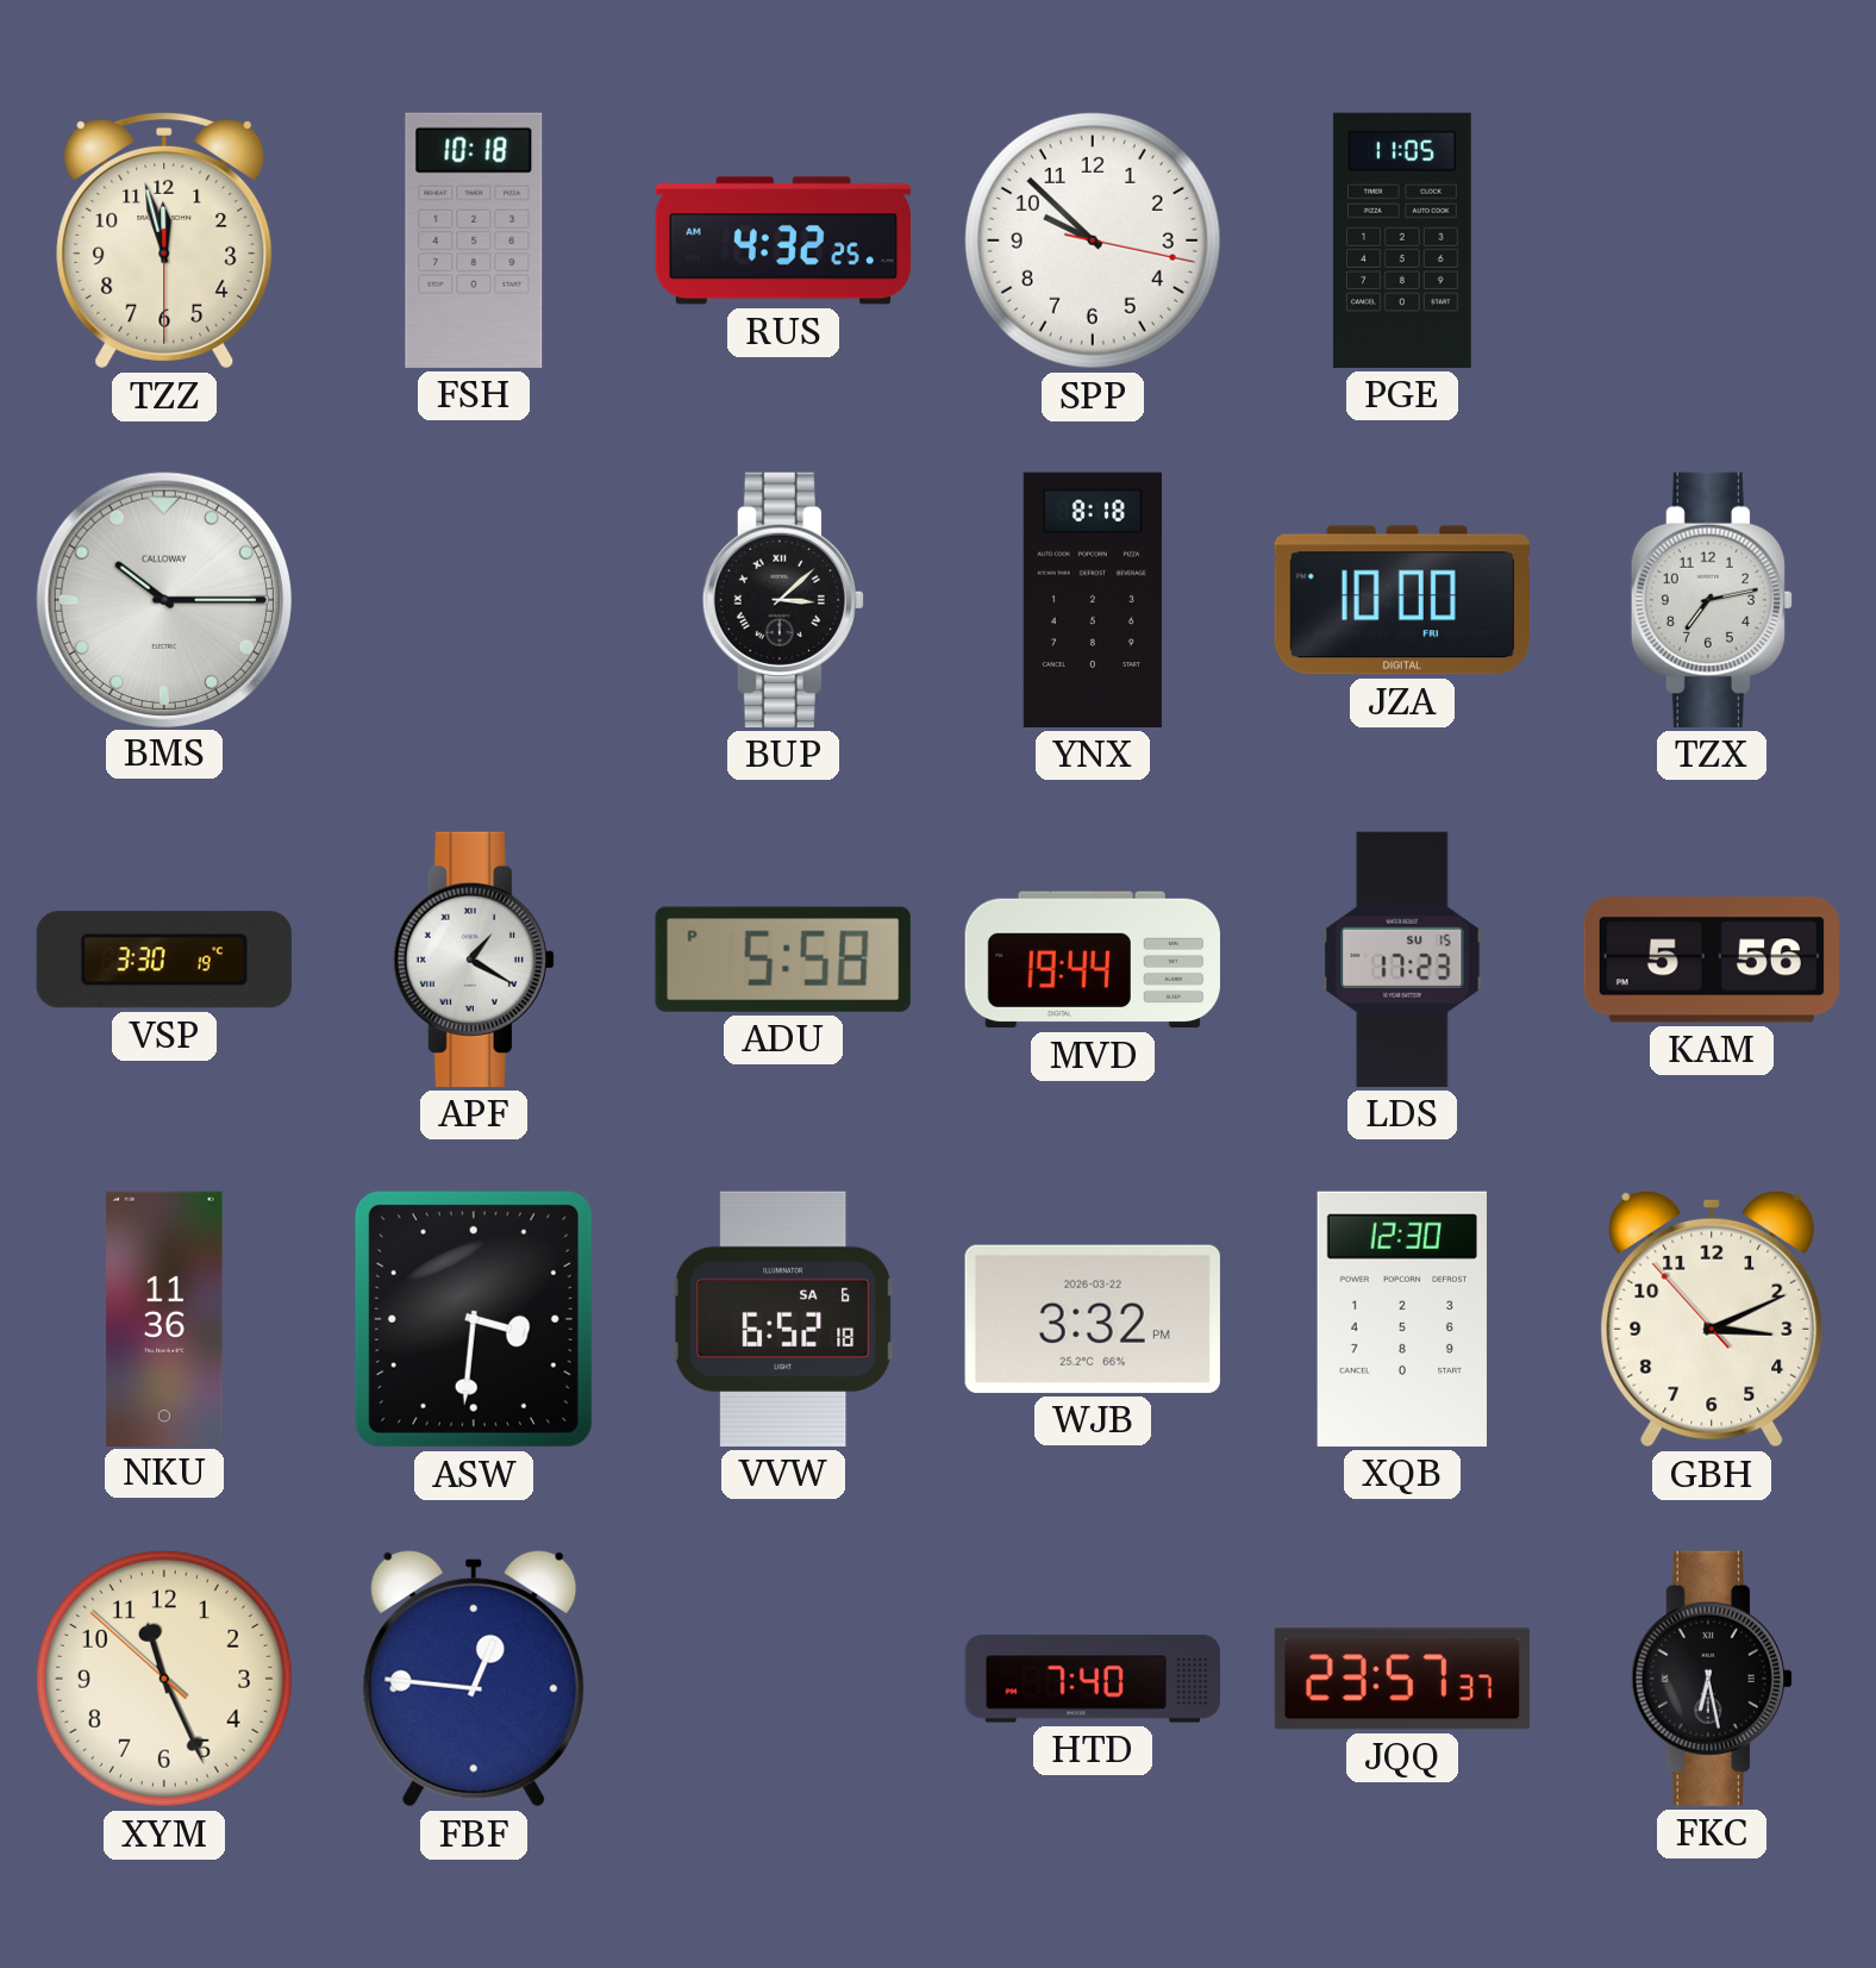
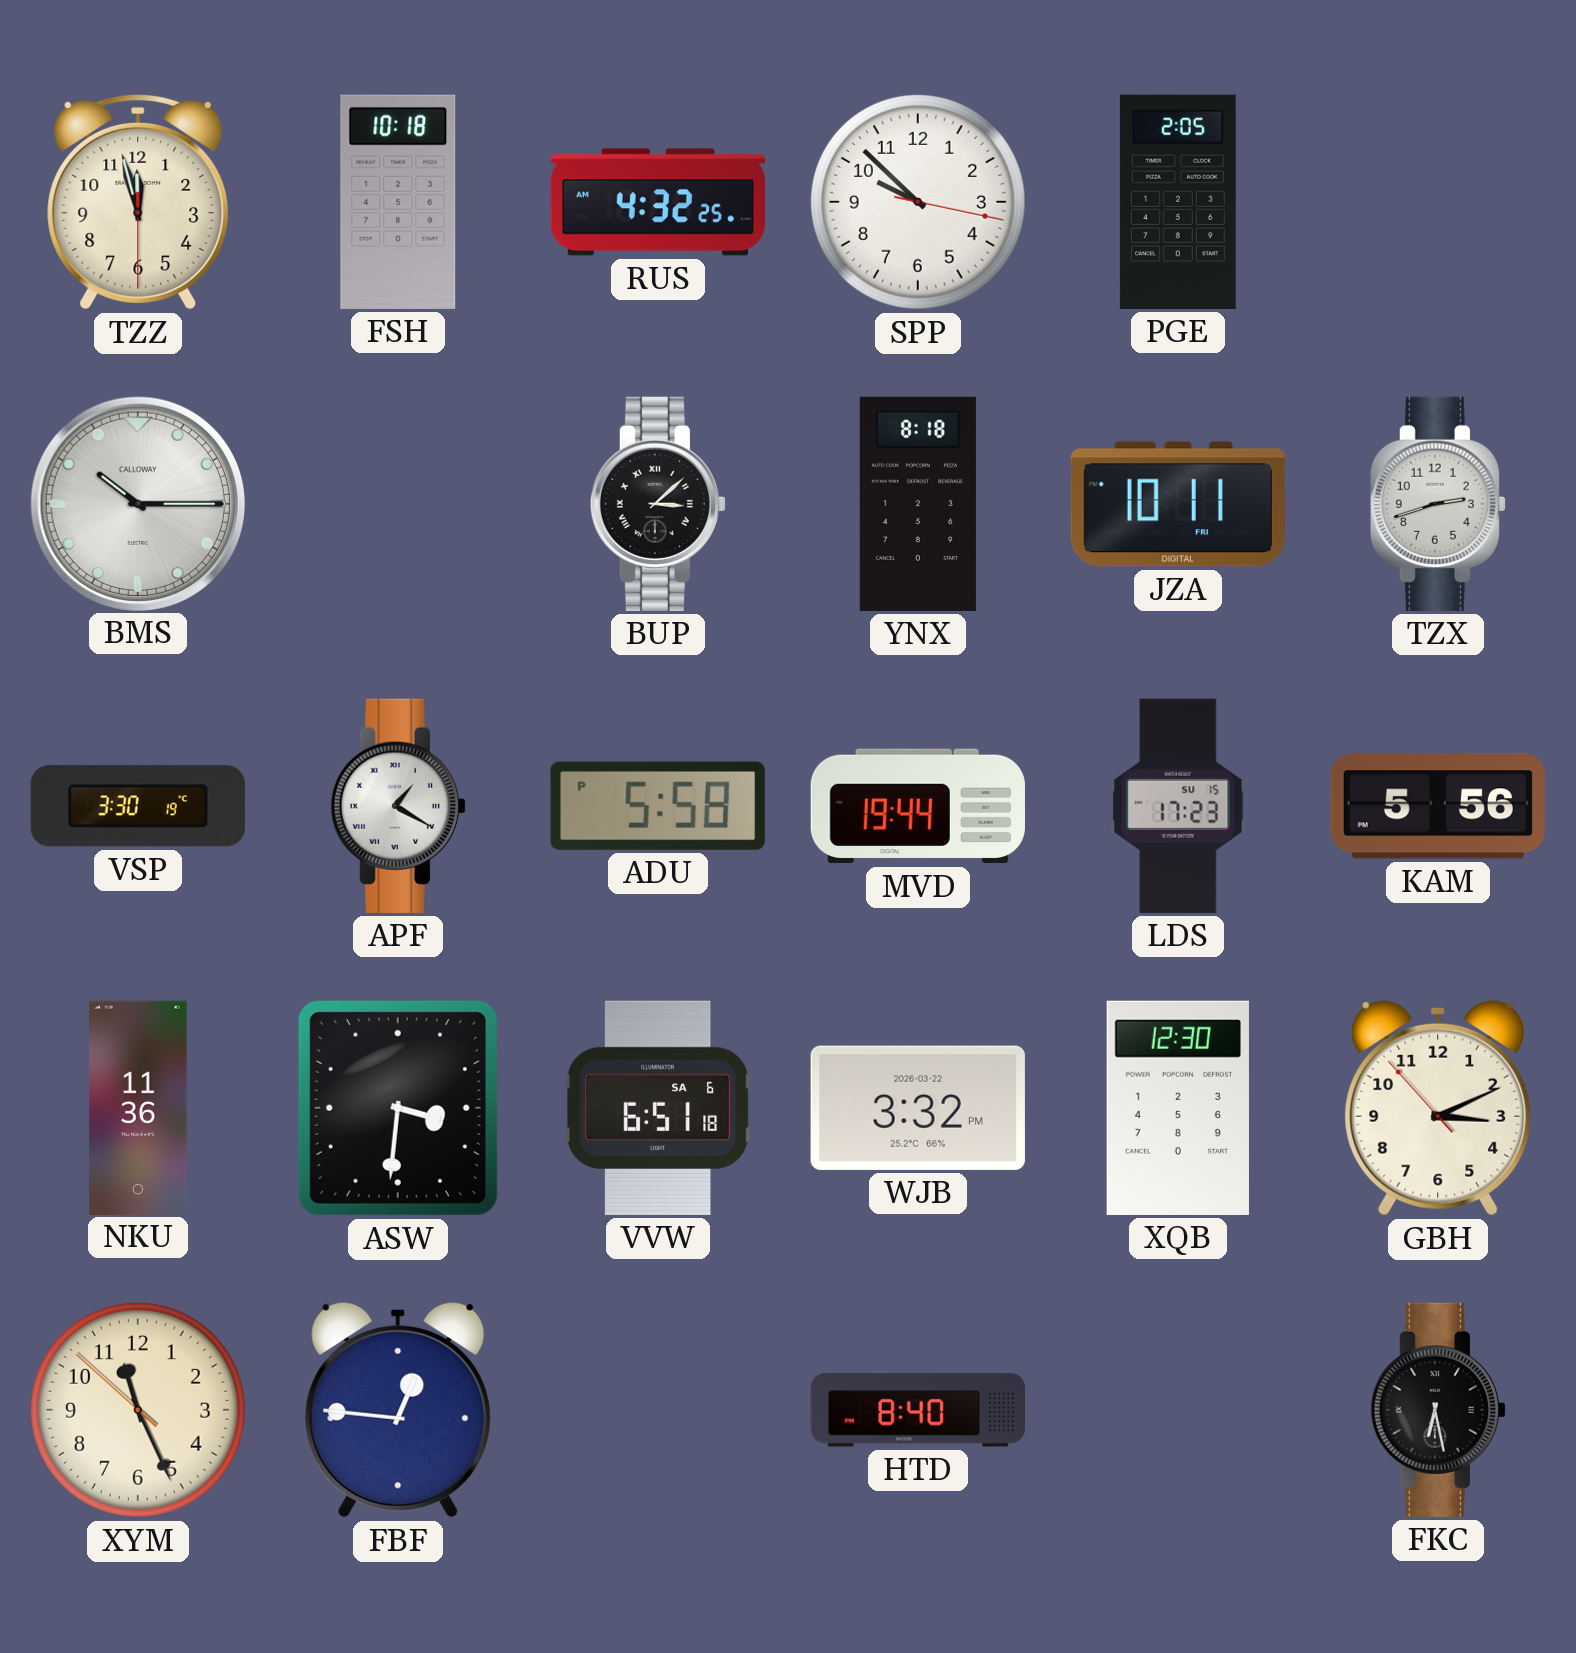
PGE: 11:05 -> 2:05 (1178, 202)
JZA: 10:00 -> 10:11 (1178, 504)
TZX: 7:13 -> 2:42 (1438, 504)
VVW: 6:52 -> 6:51 (659, 1108)
HTD: 7:40 -> 8:40 (918, 1410)
JQQ: 23:57 -> none (1402, 1679)
